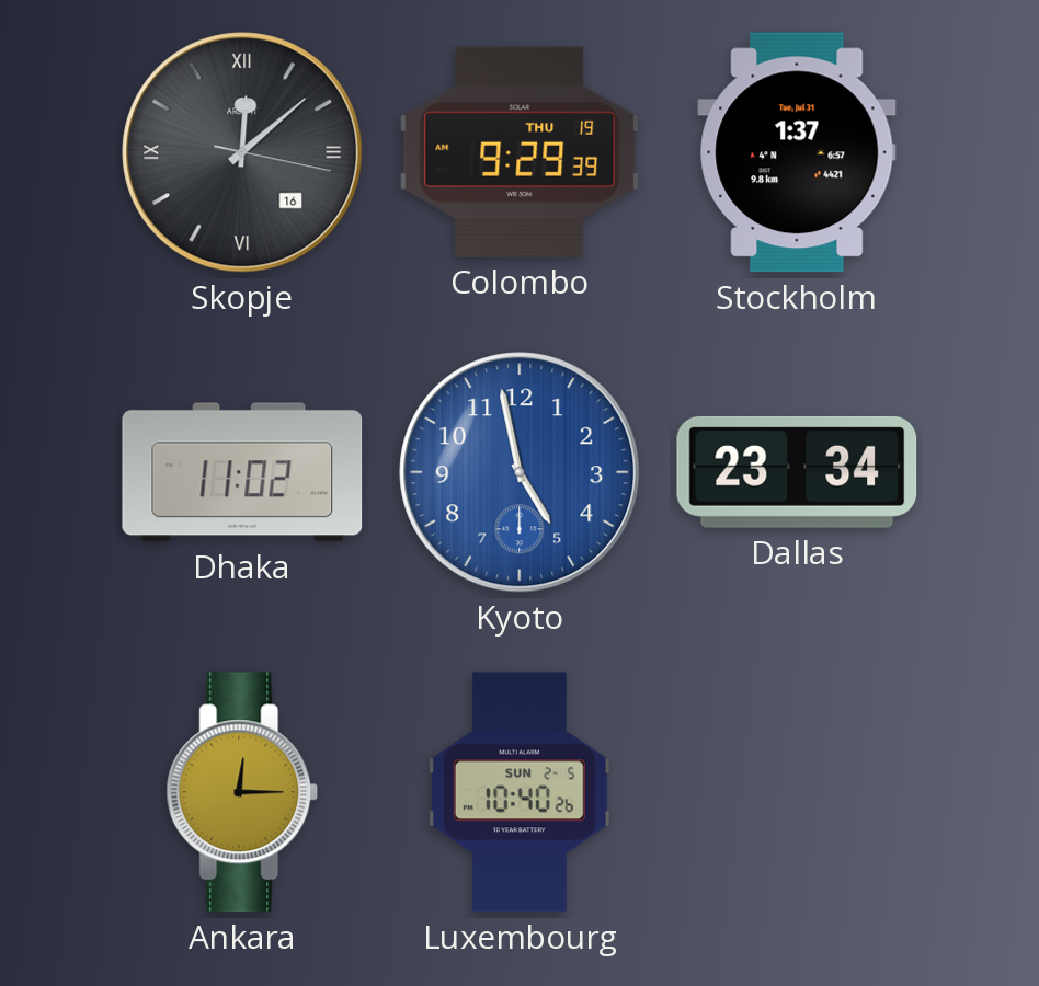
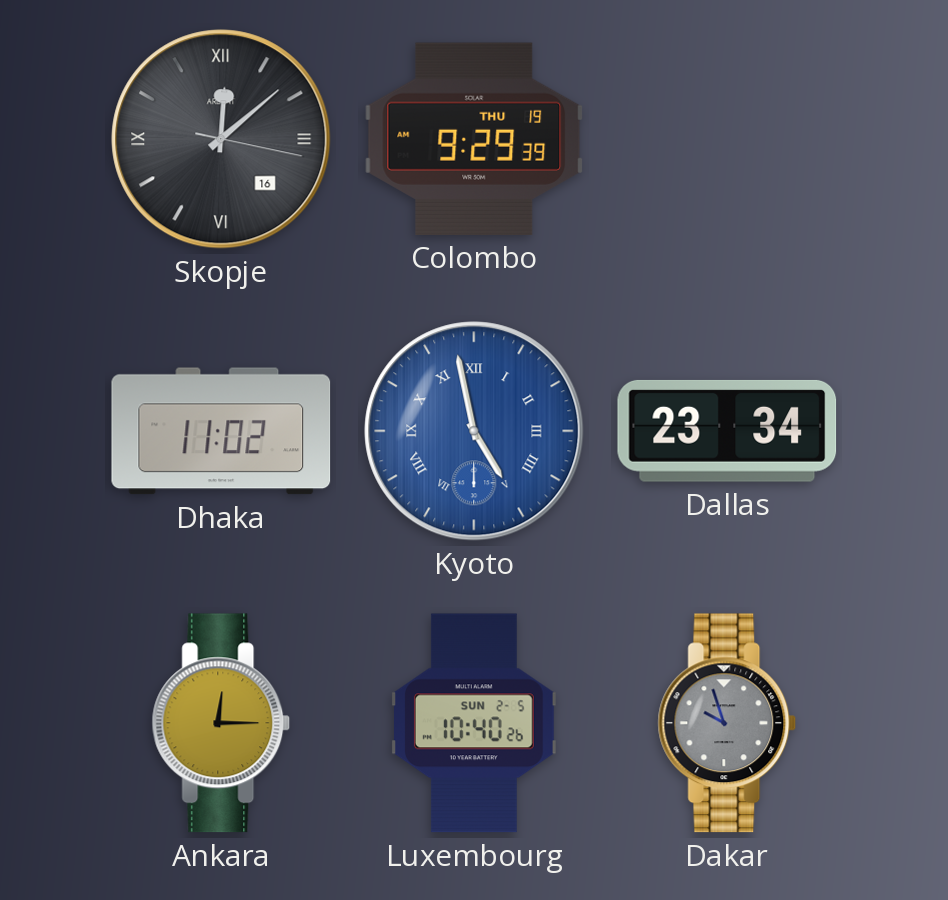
Stockholm: 1:37 -> none (797, 152)
Kyoto numerals: Arabic -> Roman (474, 431)
Dakar: none -> 9:57 (727, 723)
